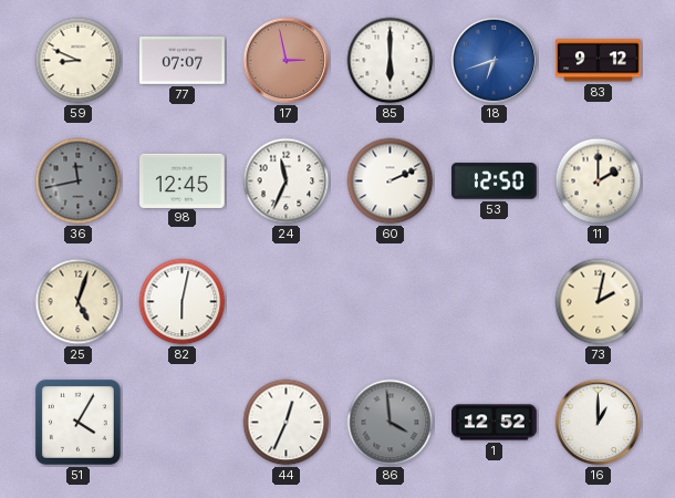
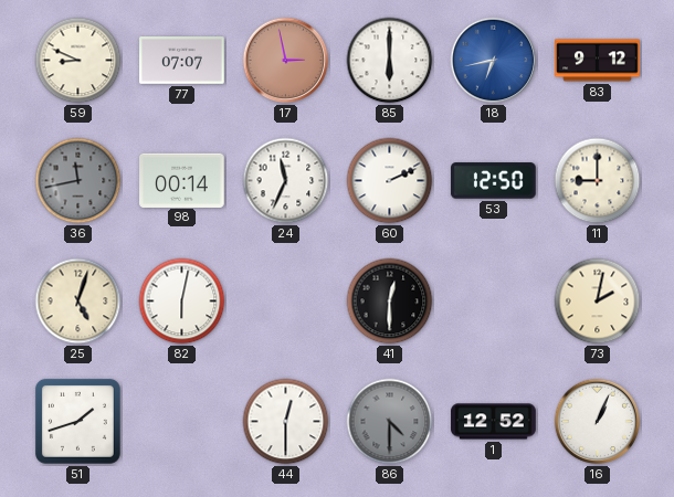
18: 6:42 -> 6:43 (494, 61)
98: 12:45 -> 00:14 (182, 180)
11: 2:00 -> 9:00 (598, 181)
41: none -> 12:30 (390, 302)
51: 4:05 -> 1:42 (77, 421)
44: 12:34 -> 12:30 (286, 422)
86: 3:59 -> 4:30 (390, 422)
16: 1:00 -> 1:04 (598, 422)
